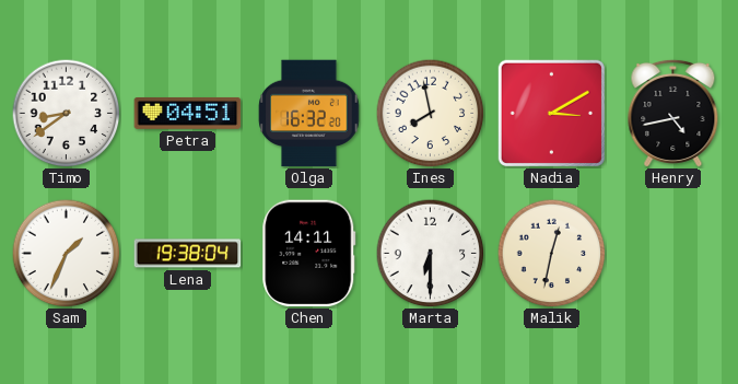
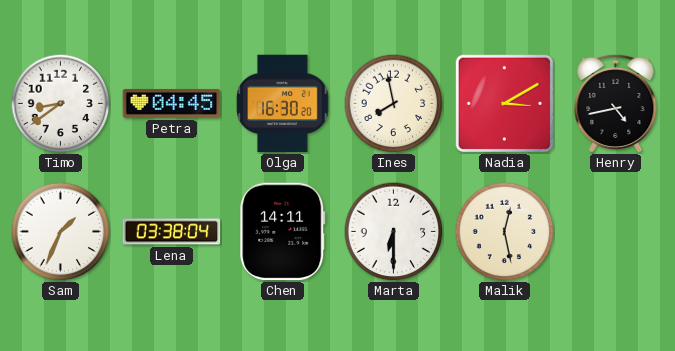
Petra: 04:51 -> 04:45 (172, 103)
Olga: 16:32 -> 16:30 (283, 104)
Lena: 19:38 -> 03:38 (172, 232)
Malik: 12:32 -> 12:28 (505, 232)
